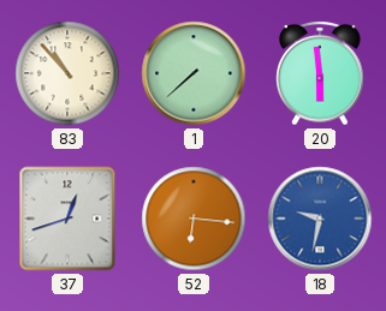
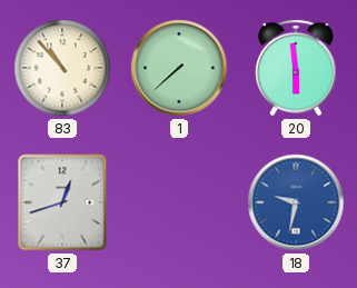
52: 6:16 -> none (194, 219)
